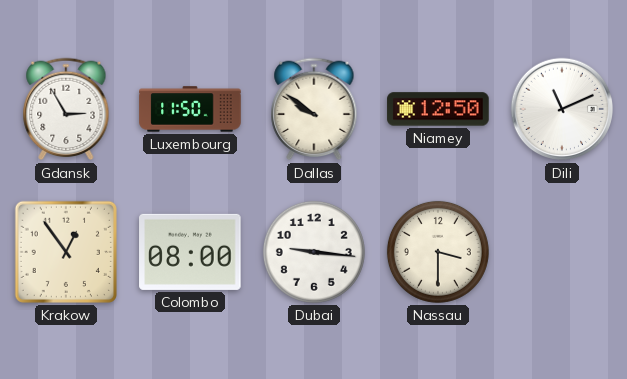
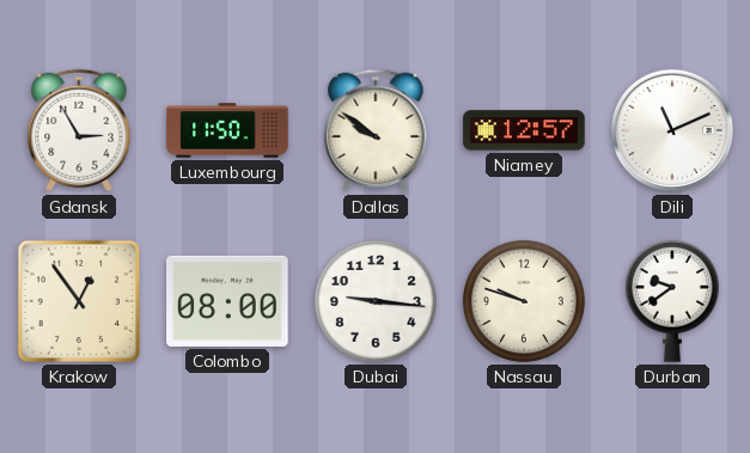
Niamey: 12:50 -> 12:57 (524, 130)
Nassau: 3:30 -> 9:48 (524, 301)
Durban: none -> 9:39 (672, 301)
